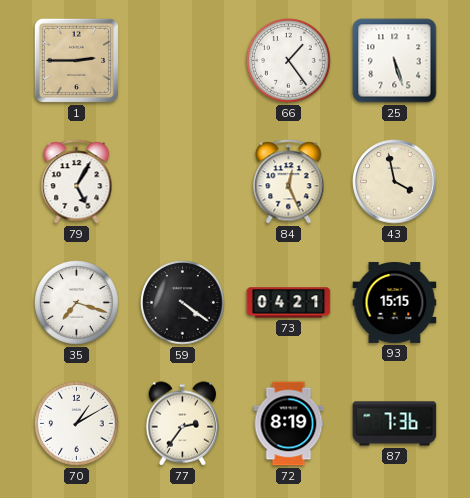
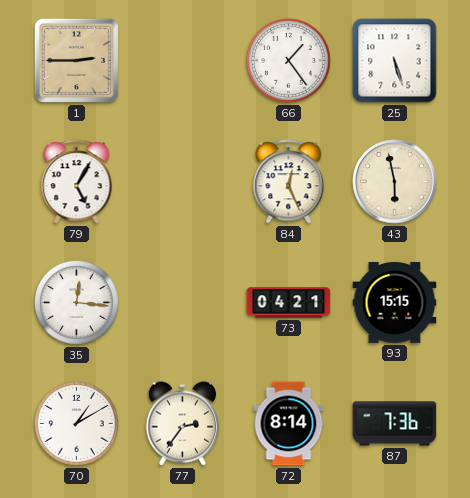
43: 3:58 -> 5:58 (395, 182)
35: 7:18 -> 12:16 (77, 303)
59: 4:21 -> none (183, 303)
72: 8:19 -> 8:14 (289, 424)
